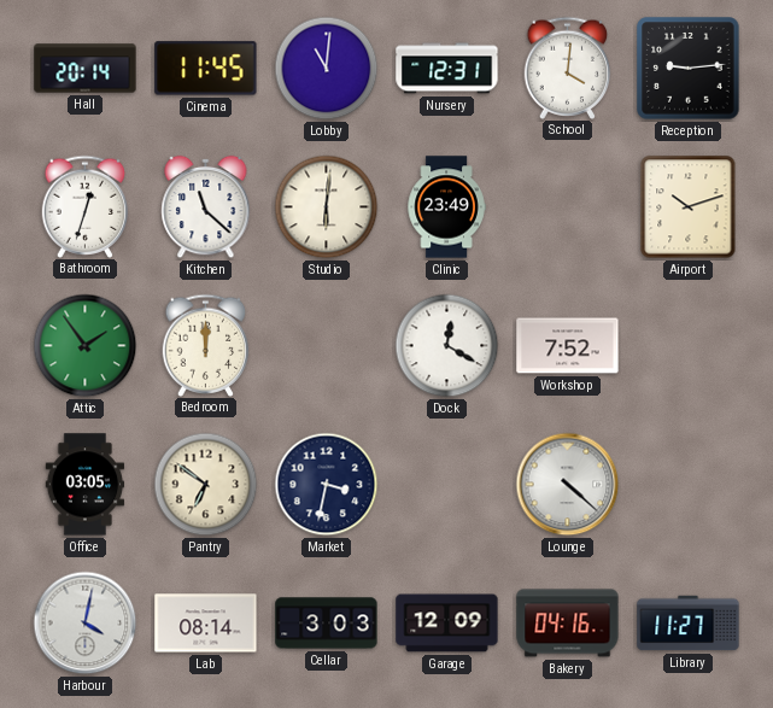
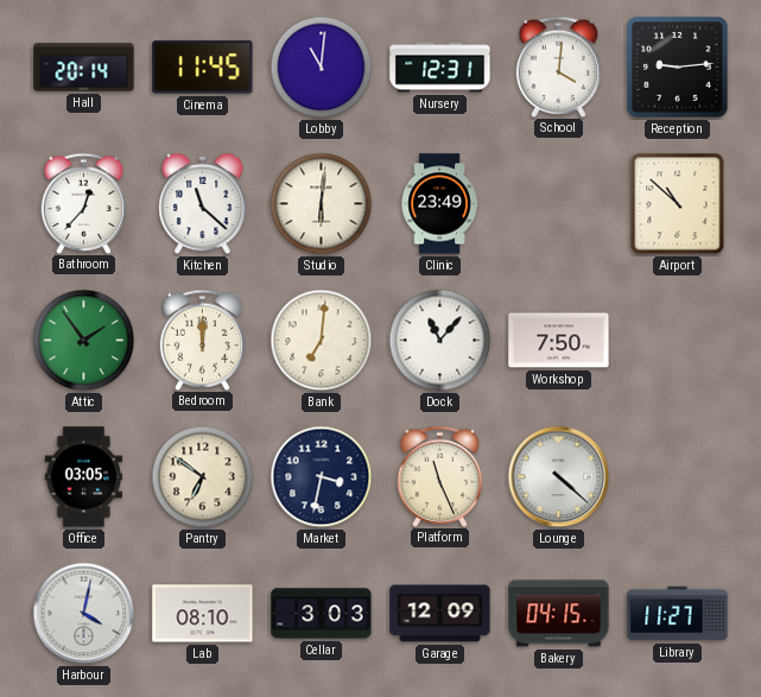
Bathroom: 12:33 -> 12:37 (84, 203)
Airport: 10:12 -> 10:52 (678, 204)
Bank: none -> 7:01 (322, 341)
Dock: 12:20 -> 11:07 (440, 341)
Workshop: 7:52 -> 7:50 (559, 341)
Platform: none -> 11:26 (440, 476)
Lab: 08:14 -> 08:10 (203, 614)
Bakery: 04:16 -> 04:15 (559, 614)
